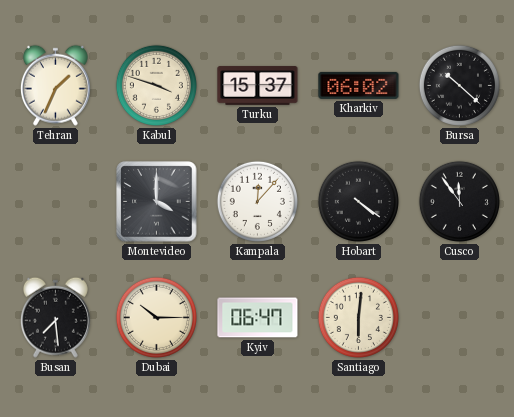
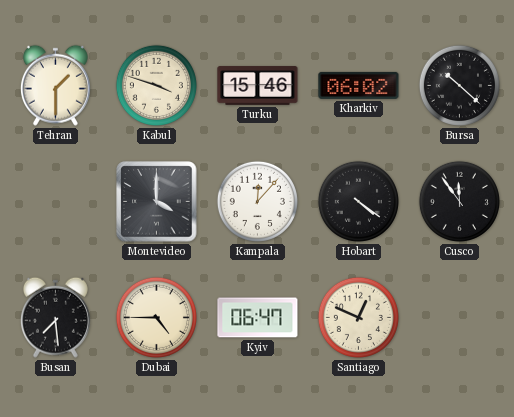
Tehran: 1:34 -> 1:30 (55, 85)
Turku: 15:37 -> 15:46 (258, 86)
Dubai: 10:15 -> 4:45 (156, 317)
Santiago: 6:01 -> 12:49 (358, 317)
